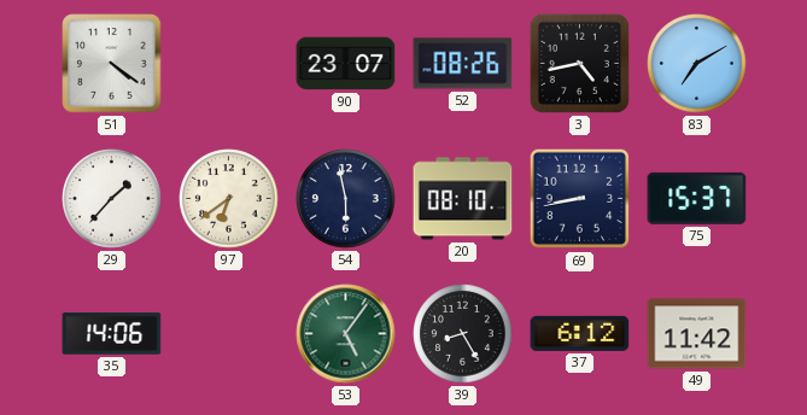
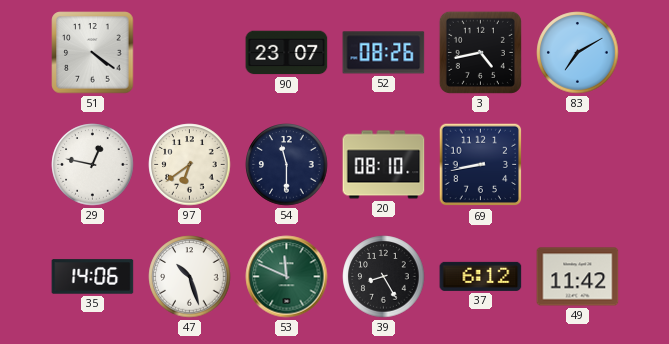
29: 1:37 -> 12:47 (93, 165)
54: 5:58 -> 11:30 (287, 165)
75: 15:37 -> none (697, 198)
47: none -> 10:27 (190, 277)
53: 5:06 -> 11:49 (287, 277)
